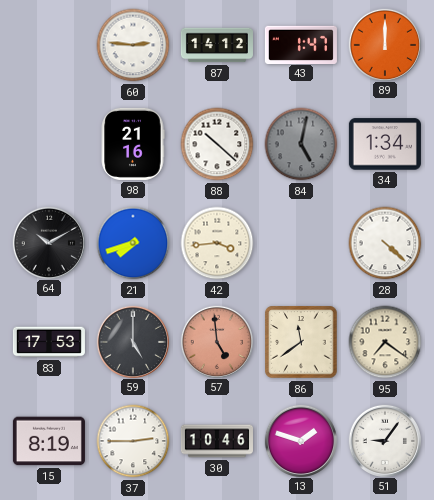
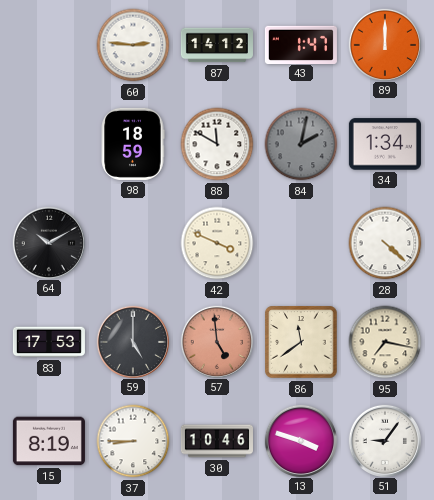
98: 21:16 -> 18:59 (133, 144)
88: 10:22 -> 11:50 (217, 144)
84: 5:02 -> 2:02 (301, 144)
21: 7:42 -> none (133, 243)
42: 3:44 -> 3:49 (217, 243)
95: 7:21 -> 7:17 (385, 342)
37: 2:45 -> 8:45 (133, 441)
13: 1:48 -> 3:48 (300, 440)
